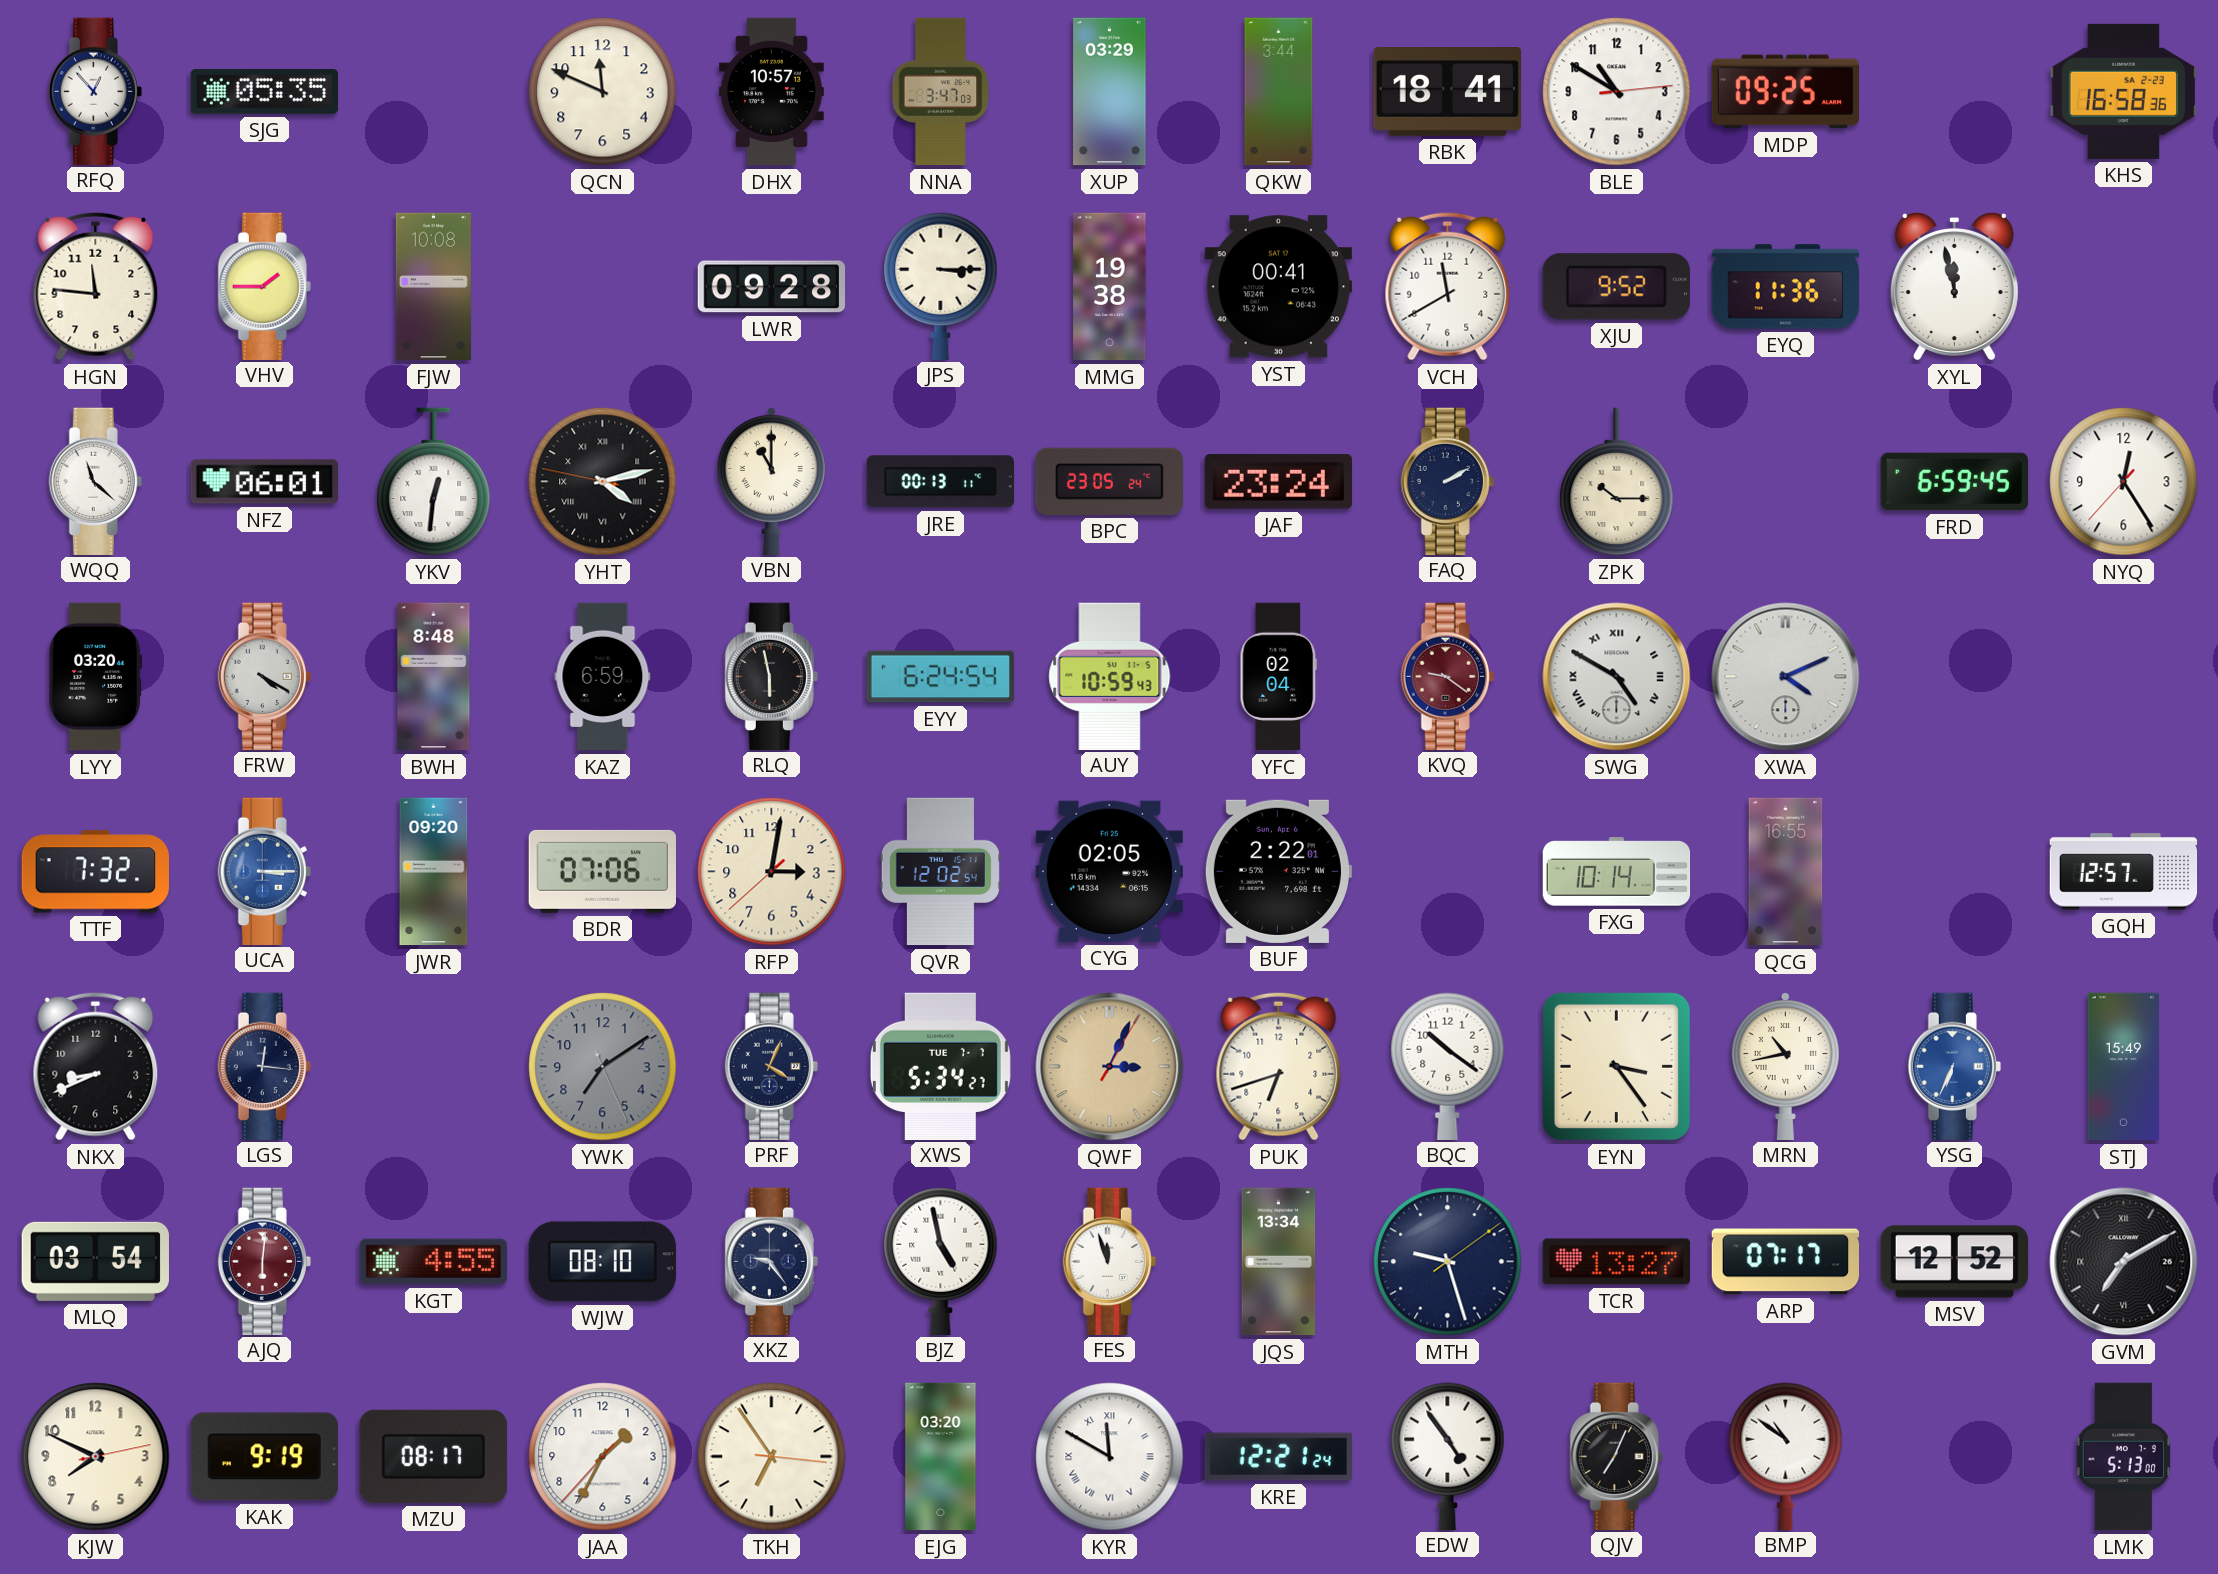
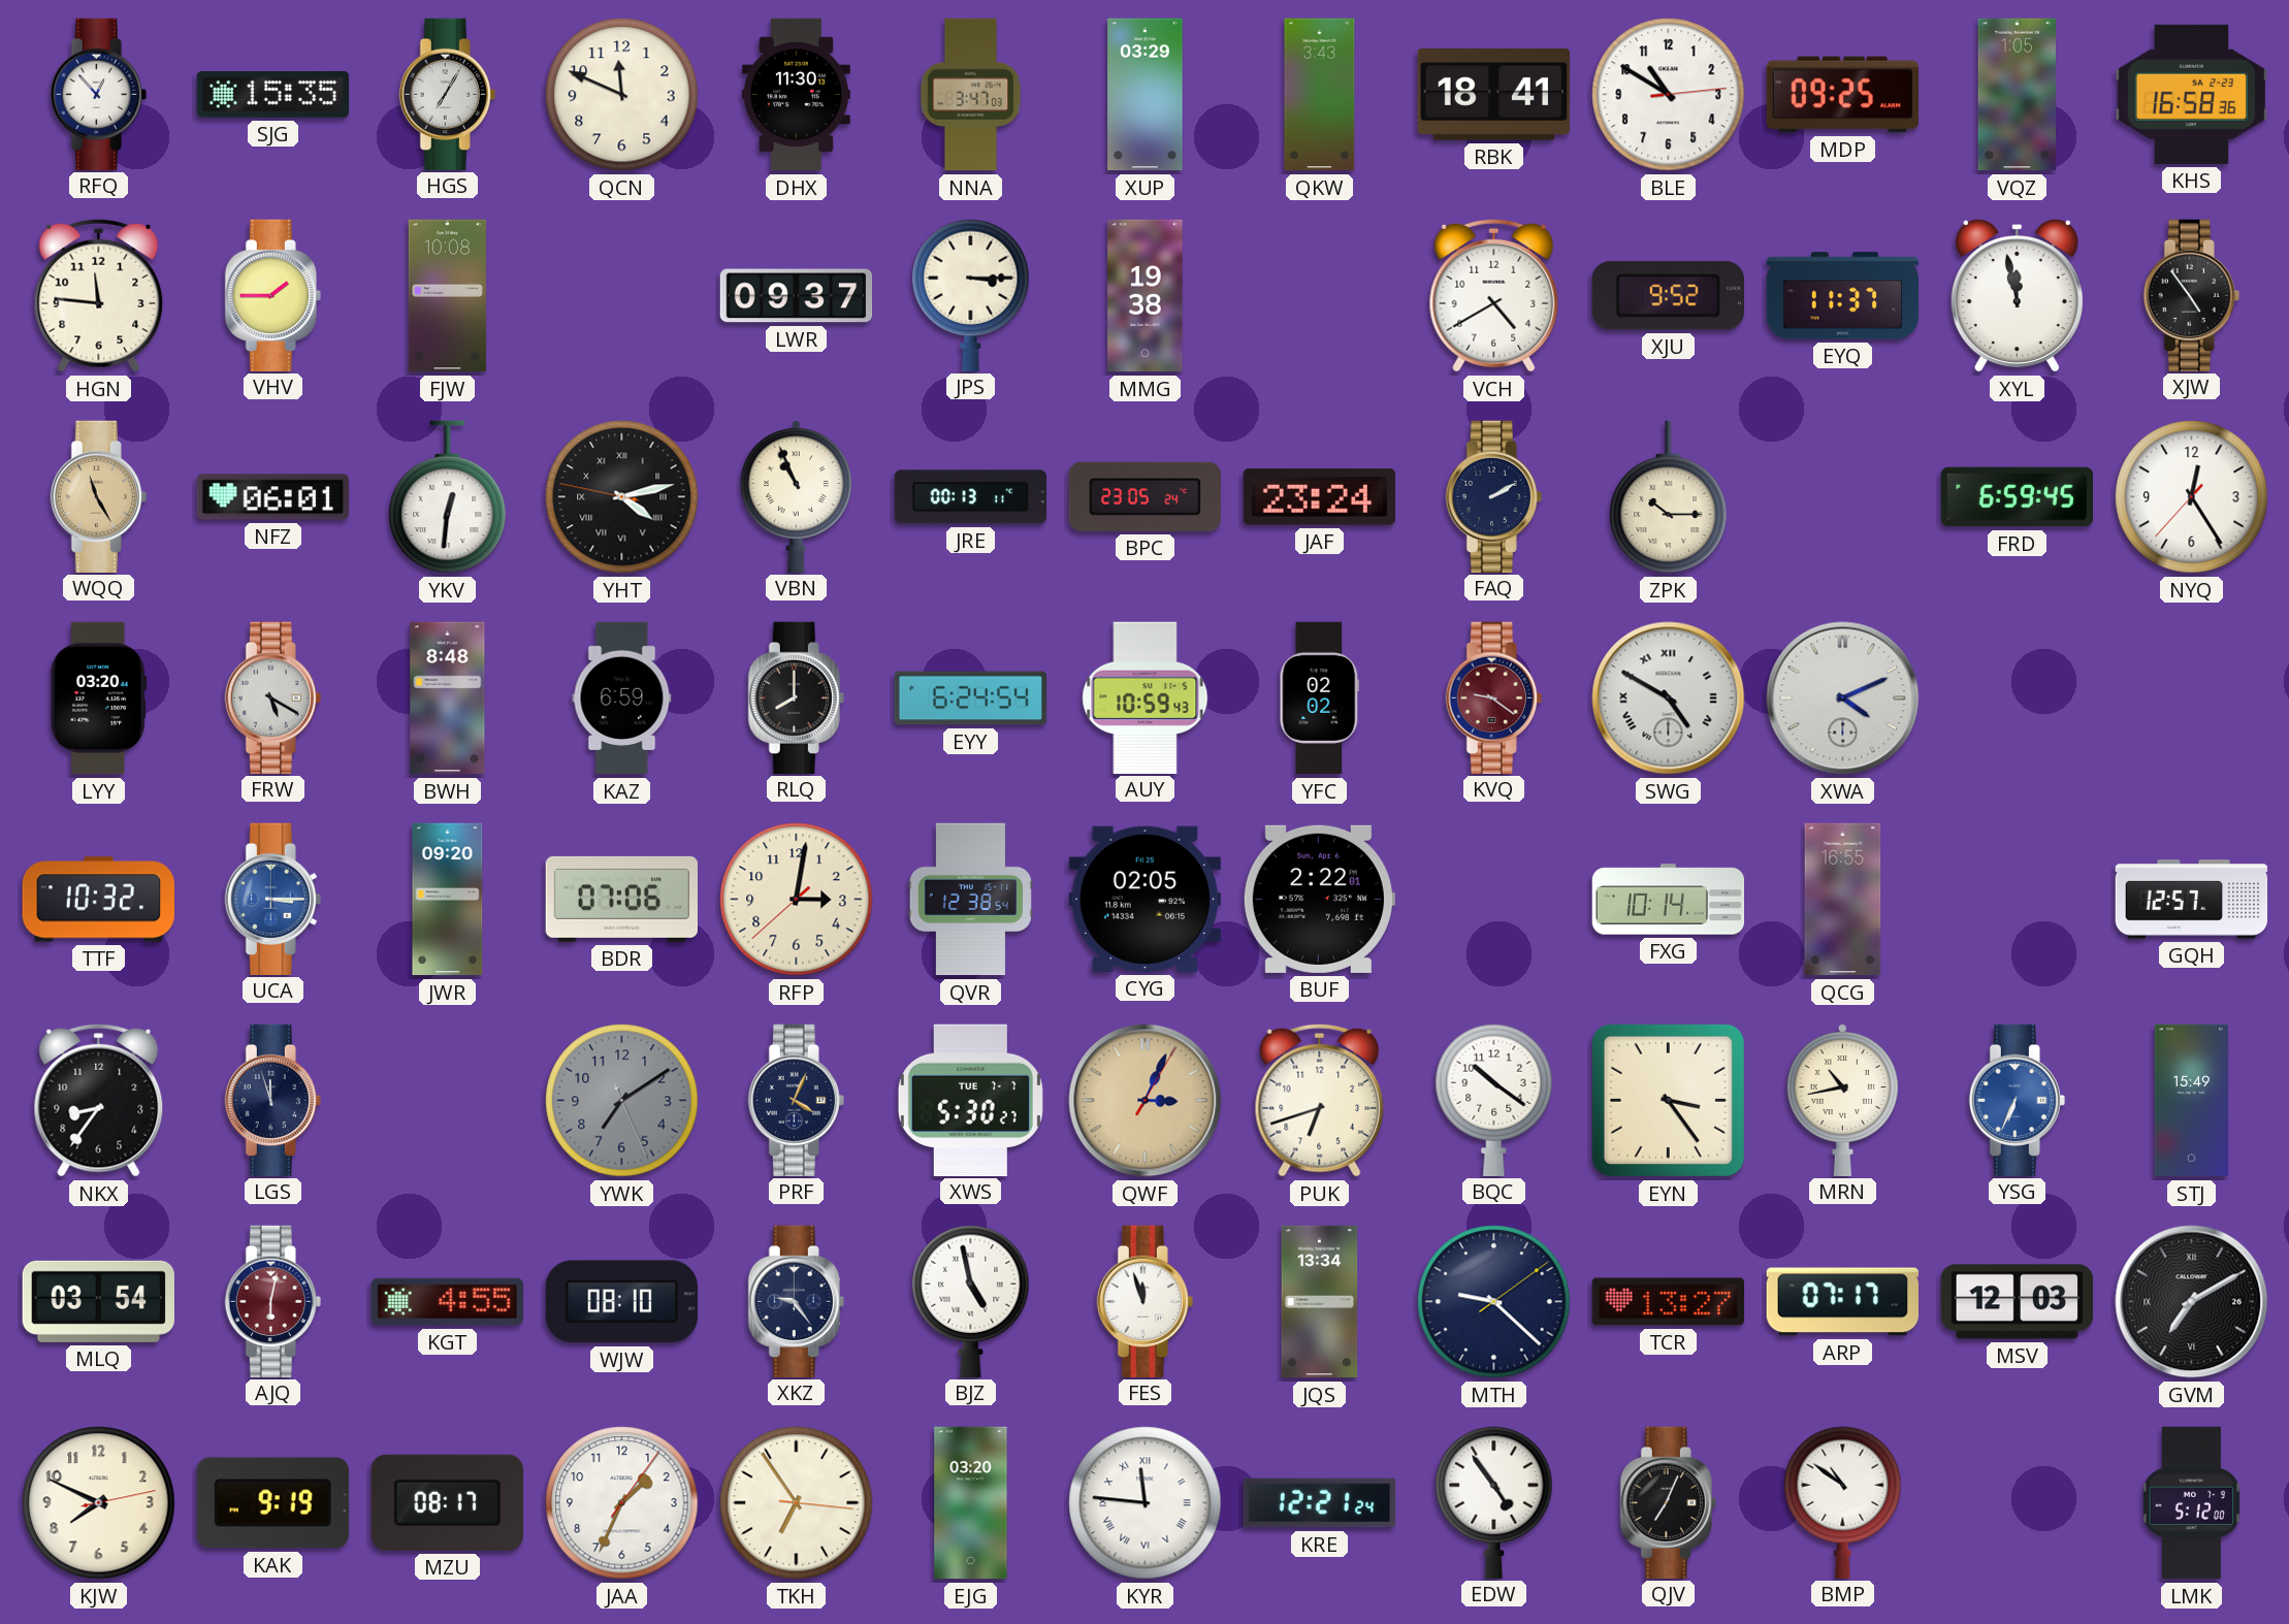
SJG: 05:35 -> 15:35 (272, 94)
HGS: none -> 7:05 (447, 94)
DHX: 10:57 -> 11:30 (796, 95)
QKW: 3:44 -> 3:43 (1320, 95)
VQZ: none -> 1:05 (2018, 95)
LWR: 09:28 -> 09:37 (797, 296)
YST: 00:41 -> none (1278, 287)
VCH: 11:40 -> 4:40 (1494, 295)
EYQ: 11:36 -> 11:37 (1843, 296)
XJW: none -> 4:54 (2191, 295)
WQQ: 11:22 -> 11:25 (98, 496)
WQQ dial: white -> champagne (98, 496)
VBN: 11:00 -> 10:56 (796, 495)
FRW: 4:20 -> 5:20 (272, 697)
RLQ: 5:58 -> 8:00 (796, 697)
YFC: 02:04 -> 02:02 (1320, 699)
TTF: 7:32 -> 10:32 (98, 900)
QVR: 12:02 -> 12:38 (970, 900)
NKX: 8:41 -> 8:36 (99, 1100)
LGS: 12:16 -> 11:57 (272, 1100)
XWS: 5:34 -> 5:30 (970, 1100)
AJQ: 6:01 -> 6:02 (272, 1301)
MTH: 9:27 -> 9:22 (1494, 1302)
MSV: 12:52 -> 12:03 (2017, 1302)
JAA: 1:34:37 -> 1:34:06 (622, 1503)
KYR: 11:50 -> 11:46 (1146, 1503)
LMK: 5:13 -> 5:12 (2191, 1503)
